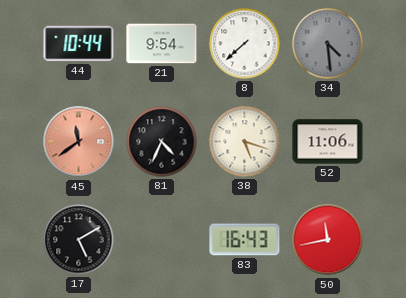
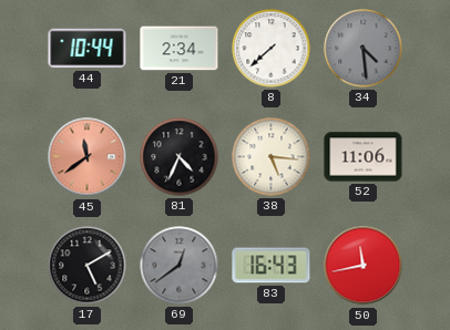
21: 9:54 -> 2:34 (180, 49)
38: 5:18 -> 5:16 (272, 157)
69: none -> 12:39 (180, 266)
